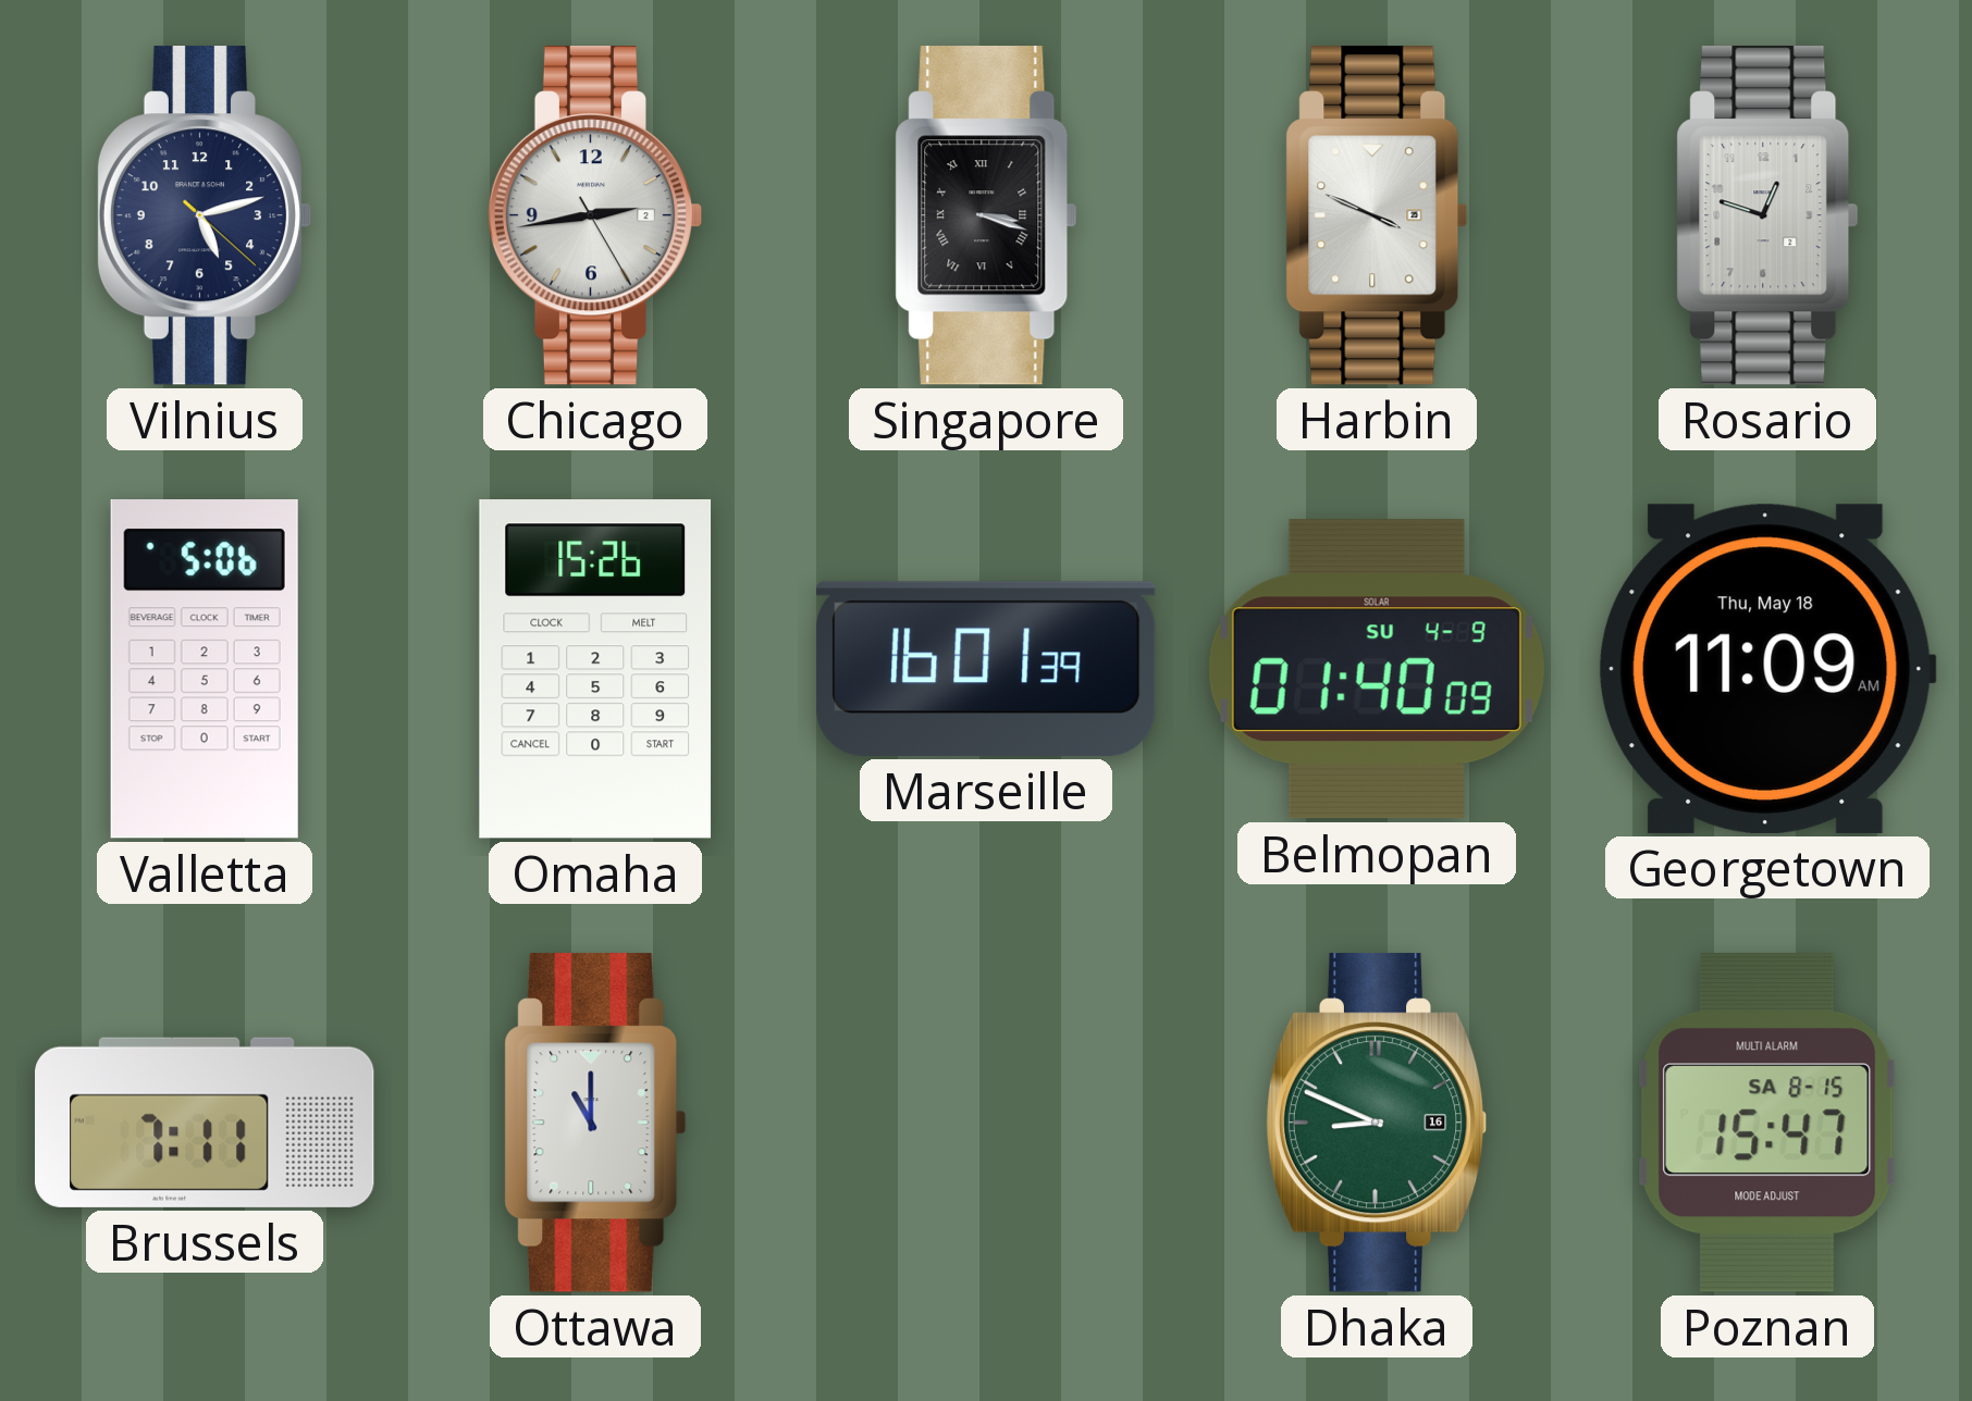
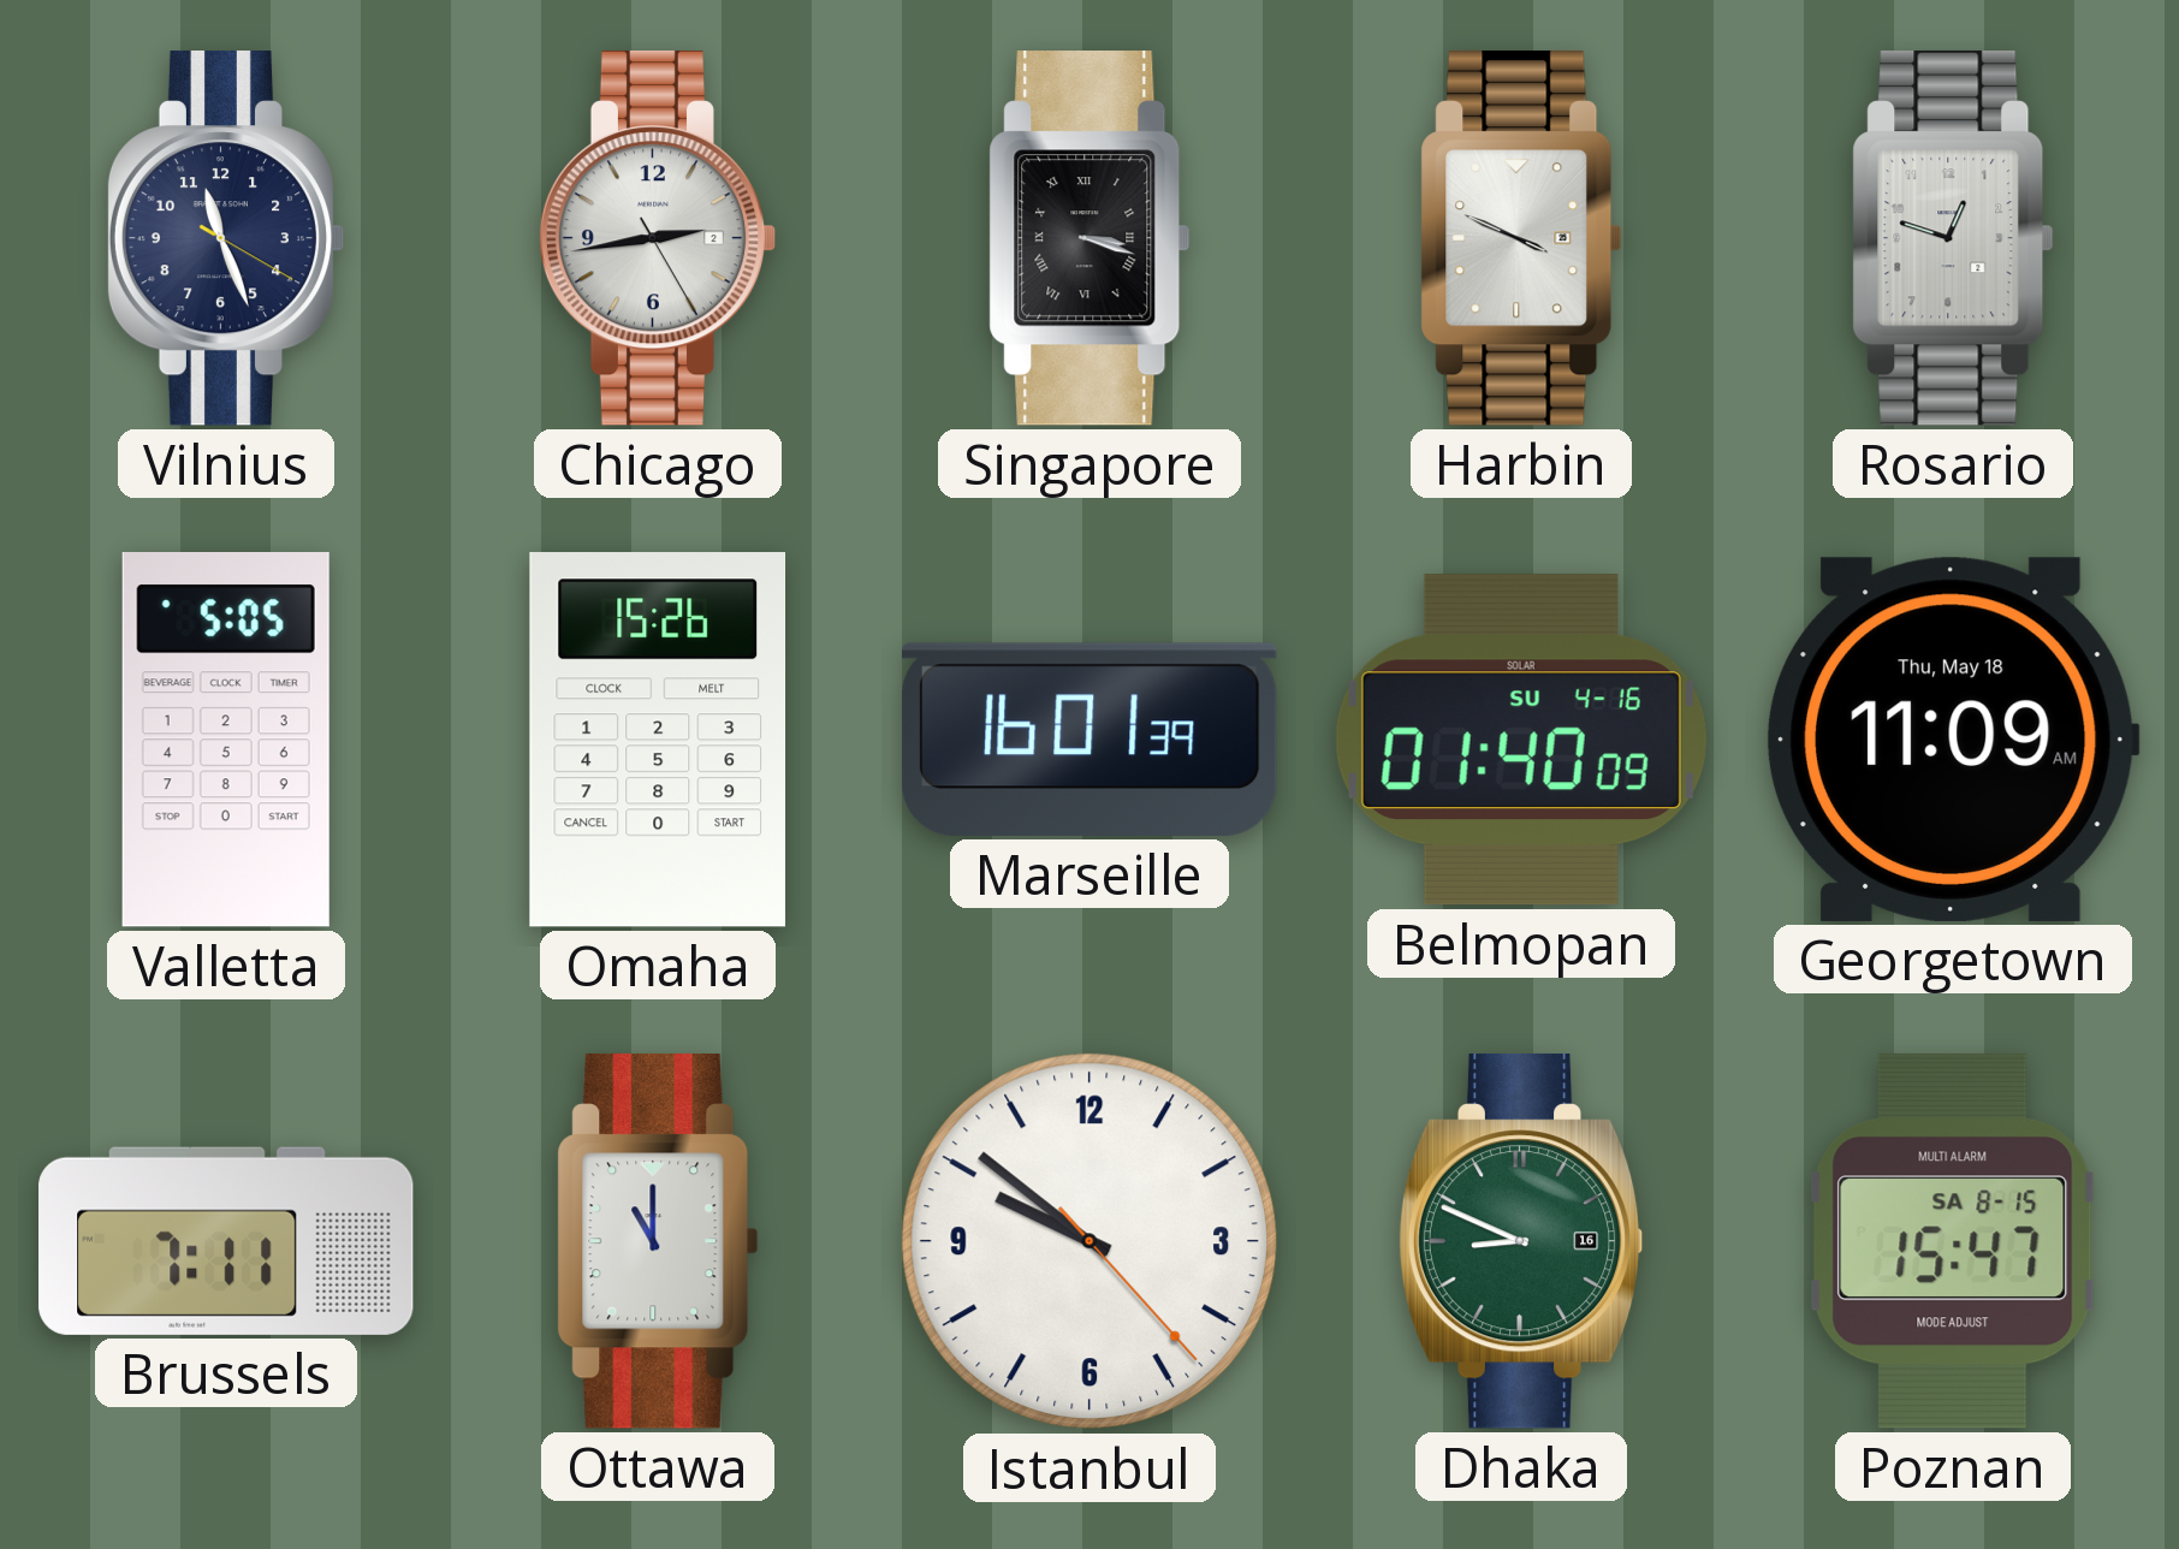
Vilnius: 5:12 -> 11:26 (226, 238)
Valletta: 5:06 -> 5:05 (226, 741)
Belmopan date: SU 4-9 -> SU 4-16 (1521, 740)
Istanbul: none -> 9:51 (1089, 1241)
